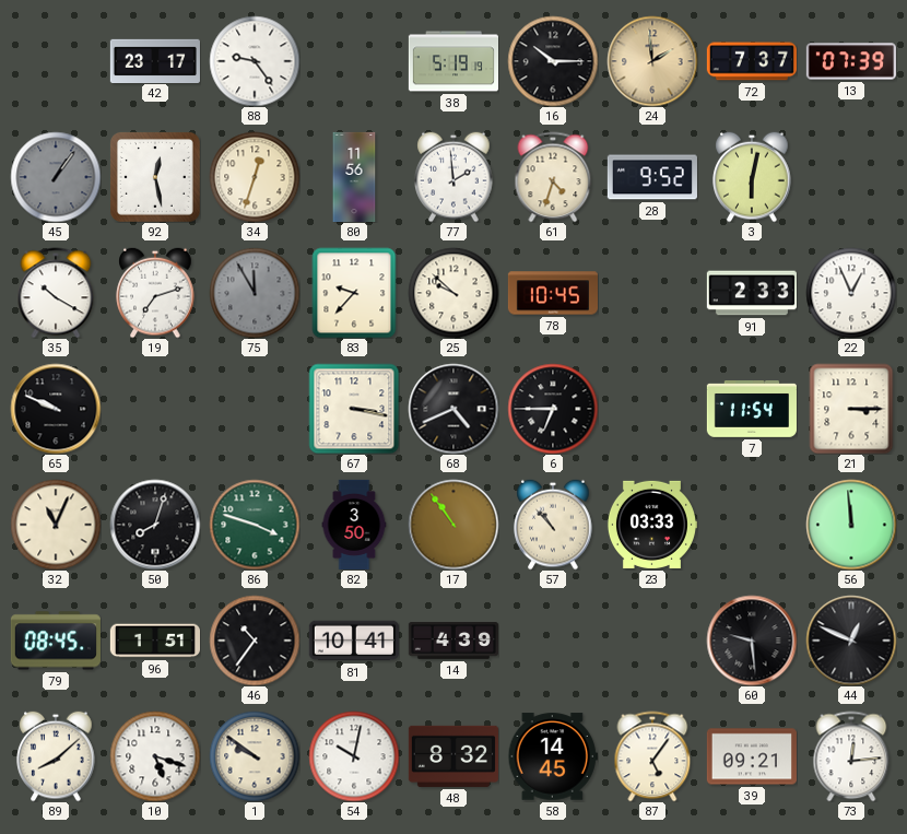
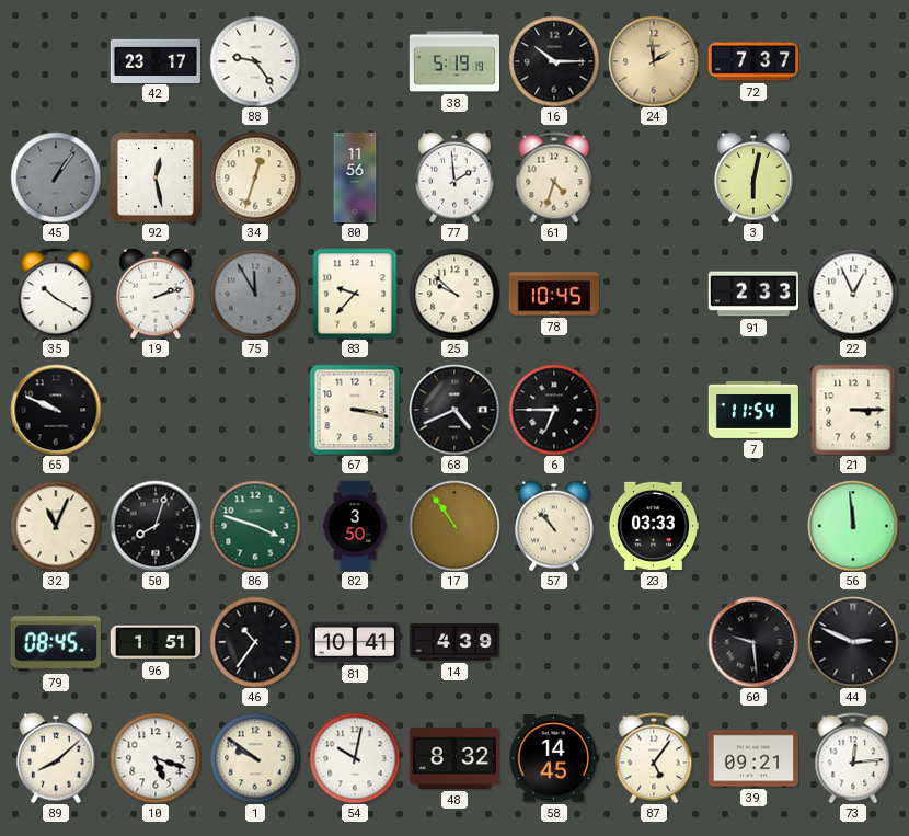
13: 07:39 -> none (851, 61)
28: 9:52 -> none (652, 177)
19: 7:12 -> 2:12 (156, 294)
44: 12:49 -> 2:49 (853, 642)
